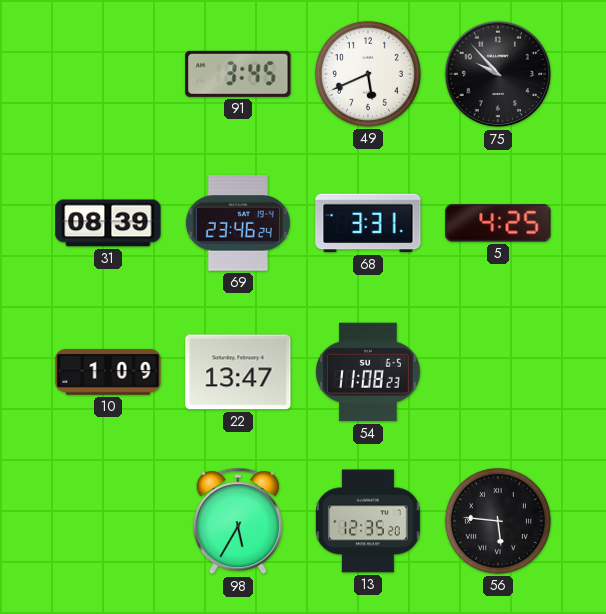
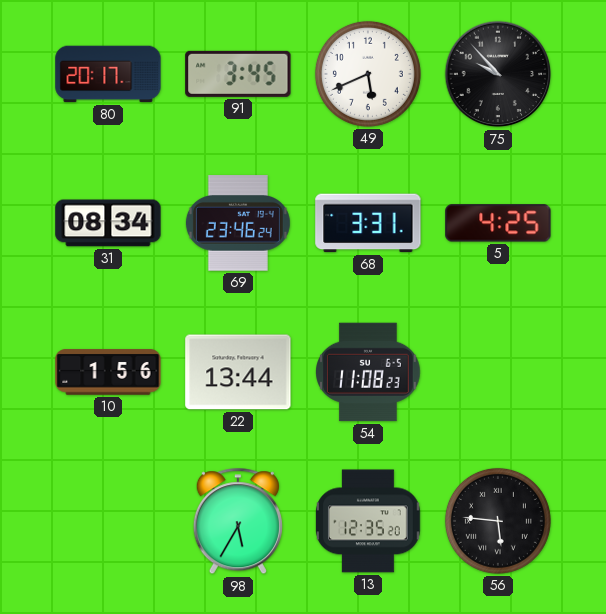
80: none -> 20:17 (108, 74)
31: 08:39 -> 08:34 (108, 223)
10: 1:09 -> 1:56 (108, 372)
22: 13:47 -> 13:44 (238, 372)
